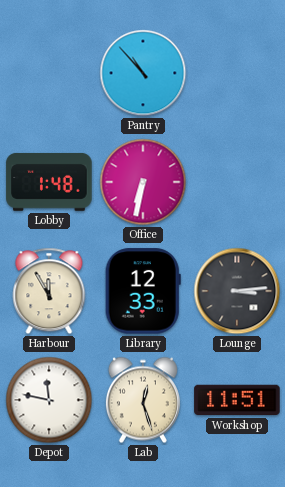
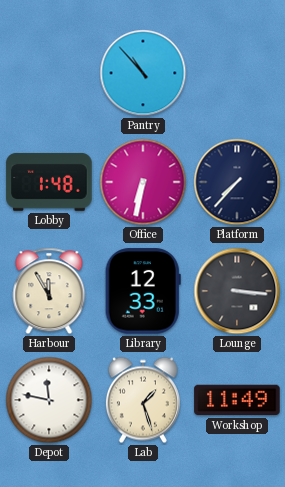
Platform: none -> 7:37 (237, 182)
Lounge: 3:14 -> 3:16 (237, 291)
Lab: 12:27 -> 1:27 (143, 400)
Workshop: 11:51 -> 11:49 (237, 400)
